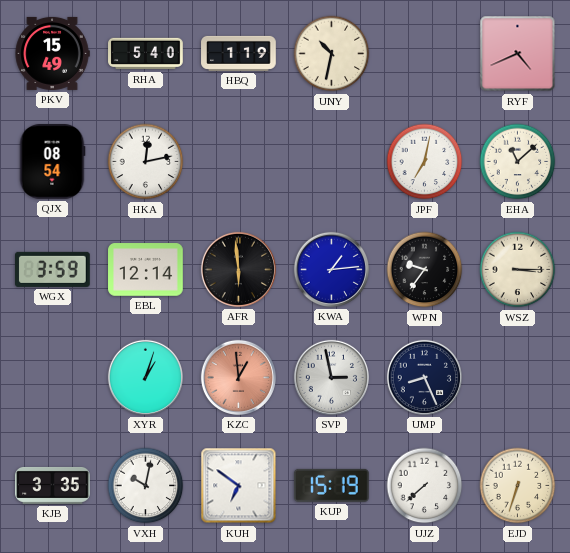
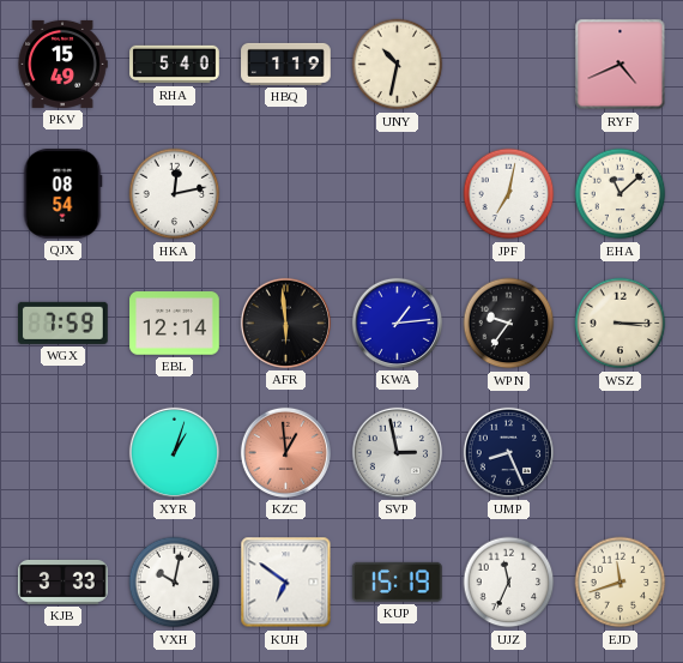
WGX: 3:59 -> 7:59 (64, 323)
KJB: 3:35 -> 3:33 (64, 581)
UJZ: 7:38 -> 11:34 (509, 583)
EJD: 6:33 -> 11:42 (621, 583)
